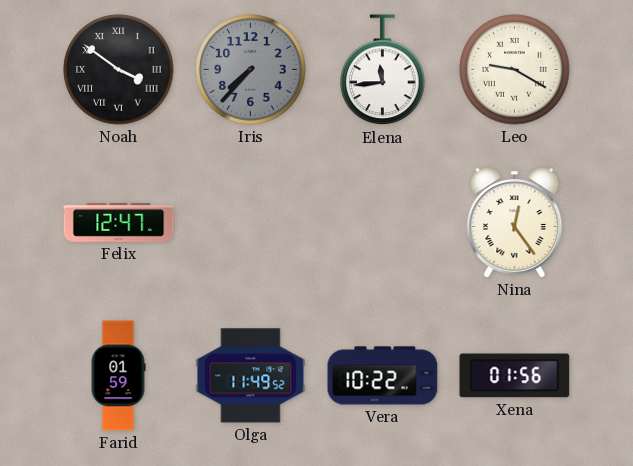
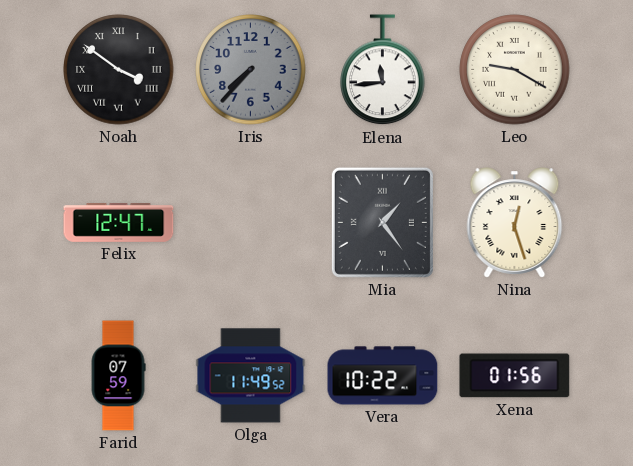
Mia: none -> 1:24 (382, 222)
Nina: 12:24 -> 12:27 (515, 223)
Farid: 01:59 -> 07:59 (118, 376)
